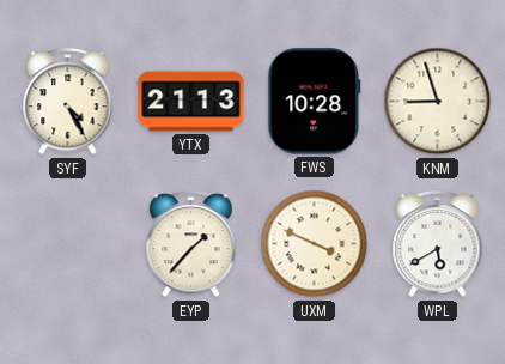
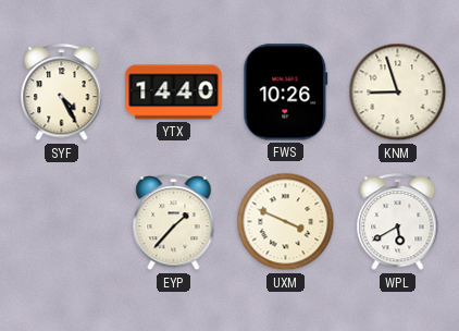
YTX: 21:13 -> 14:40 (174, 93)
FWS: 10:28 -> 10:26 (286, 93)
